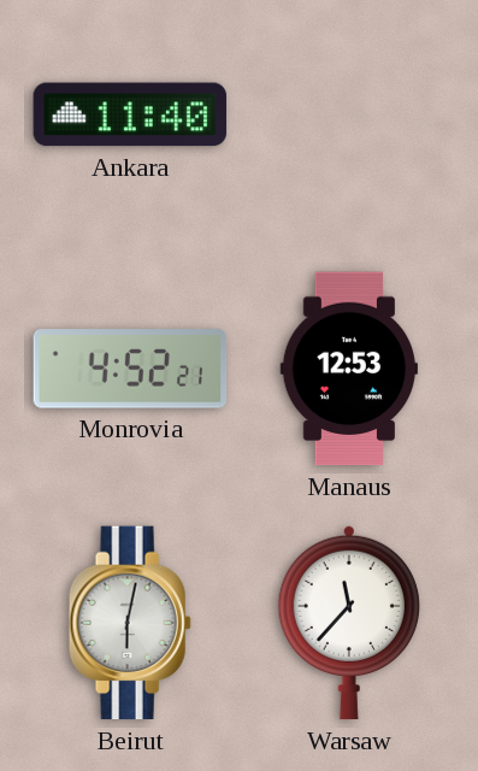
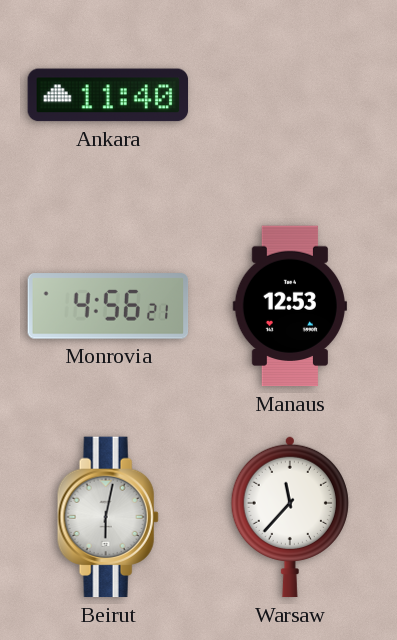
Monrovia: 4:52 -> 4:56 (108, 306)
